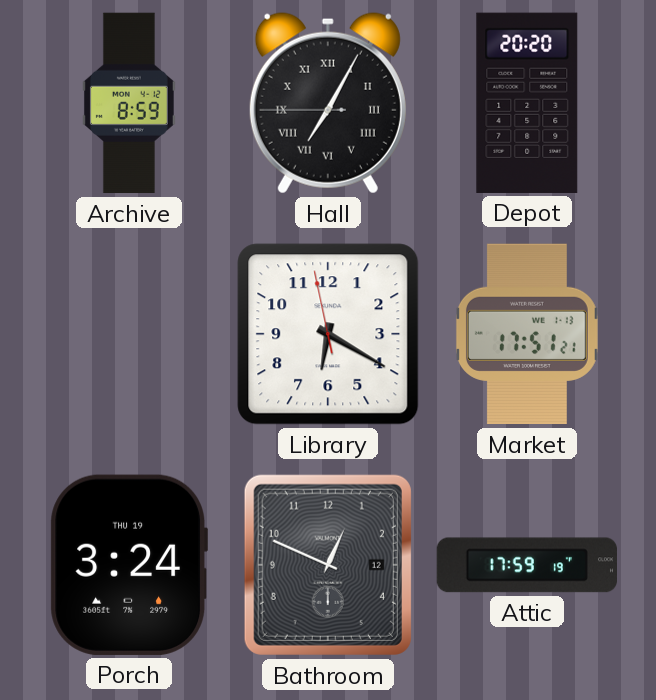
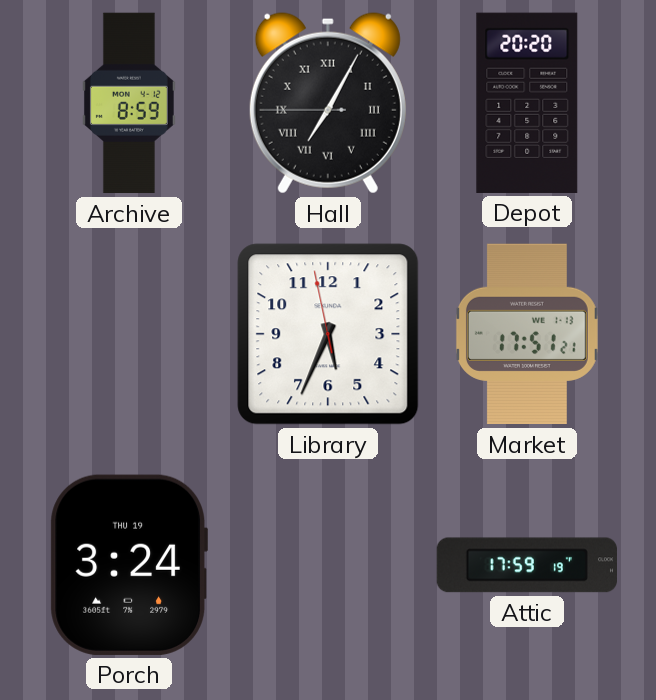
Library: 6:19 -> 5:33 (328, 334)
Bathroom: 12:49 -> none (328, 565)
